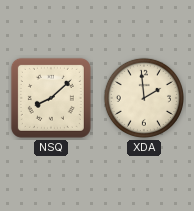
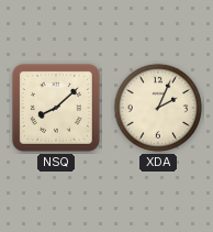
XDA: 1:59 -> 2:04 (158, 108)
